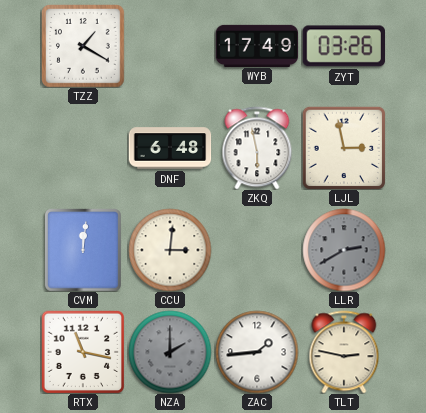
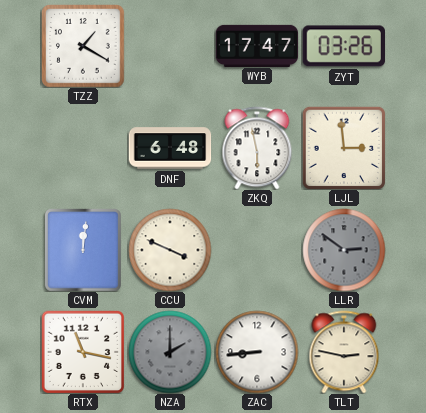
WYB: 17:49 -> 17:47 (257, 45)
LJL: 2:58 -> 2:59 (344, 148)
CCU: 3:01 -> 3:49 (170, 250)
LLR: 2:40 -> 2:51 (344, 250)
ZAC: 1:44 -> 8:44 (257, 352)
